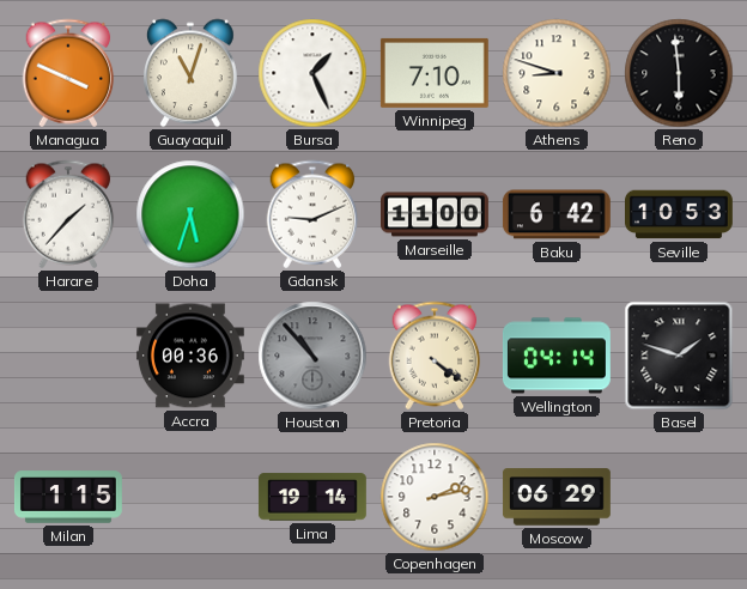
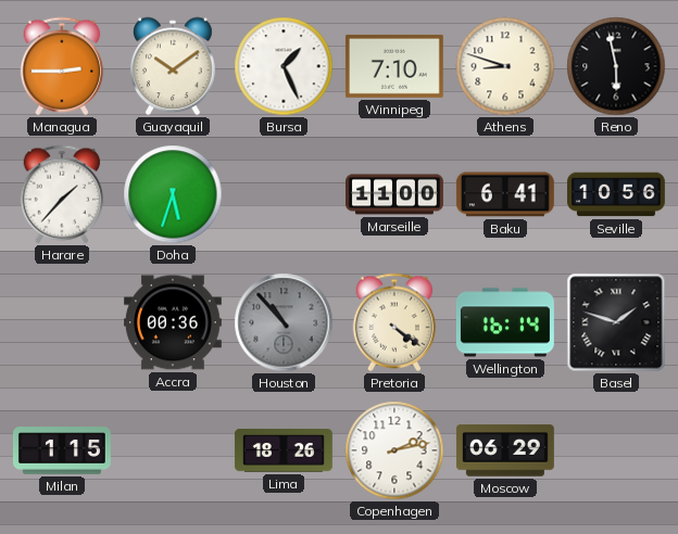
Managua: 3:49 -> 2:45 (62, 66)
Guayaquil: 11:03 -> 10:09 (174, 66)
Reno: 5:59 -> 5:58 (616, 66)
Gdansk: 9:11 -> none (312, 214)
Baku: 6:42 -> 6:41 (505, 194)
Seville: 10:53 -> 10:56 (617, 194)
Wellington: 04:14 -> 16:14 (505, 322)
Lima: 19:14 -> 18:26 (284, 450)
